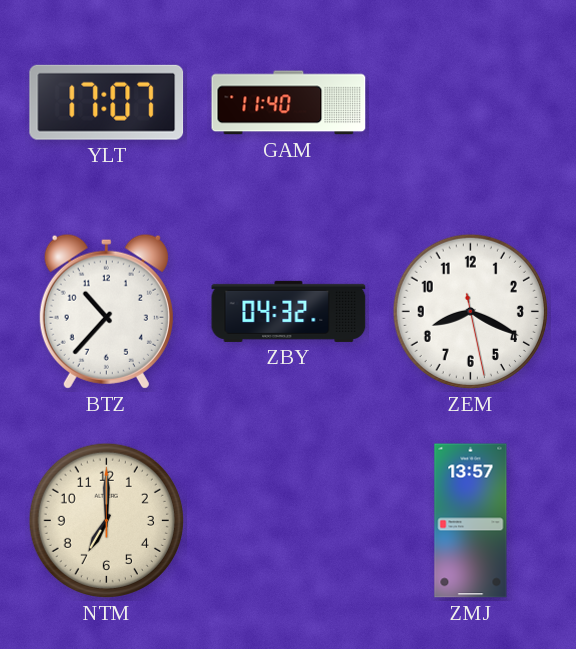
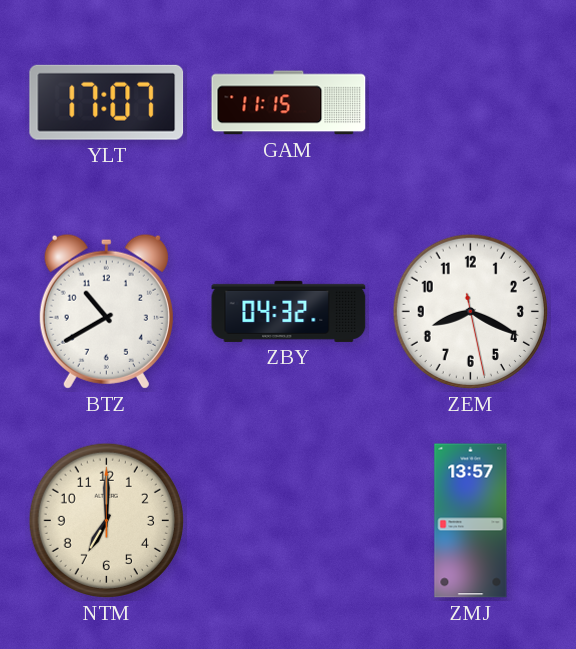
GAM: 11:40 -> 11:15 (289, 103)
BTZ: 10:37 -> 10:40 (106, 311)
